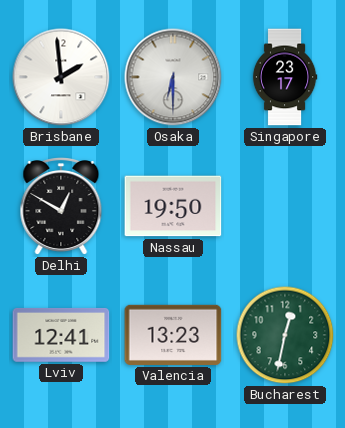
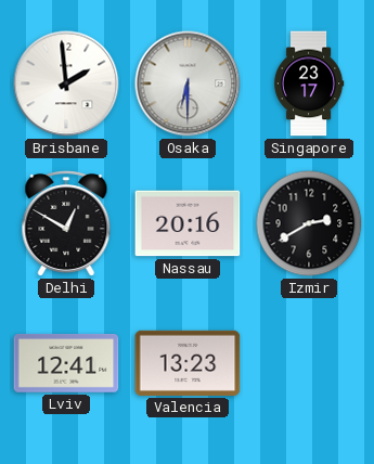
Nassau: 19:50 -> 20:16 (188, 223)
Izmir: none -> 2:40 (309, 223)
Bucharest: 12:32 -> none (285, 335)
